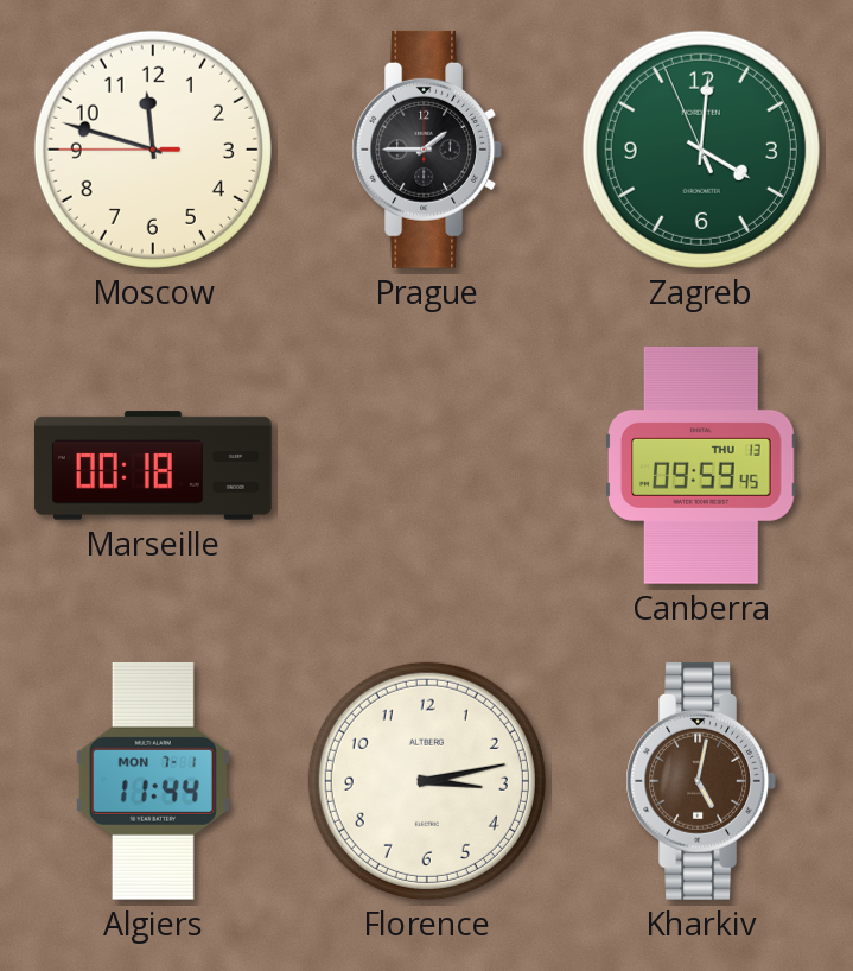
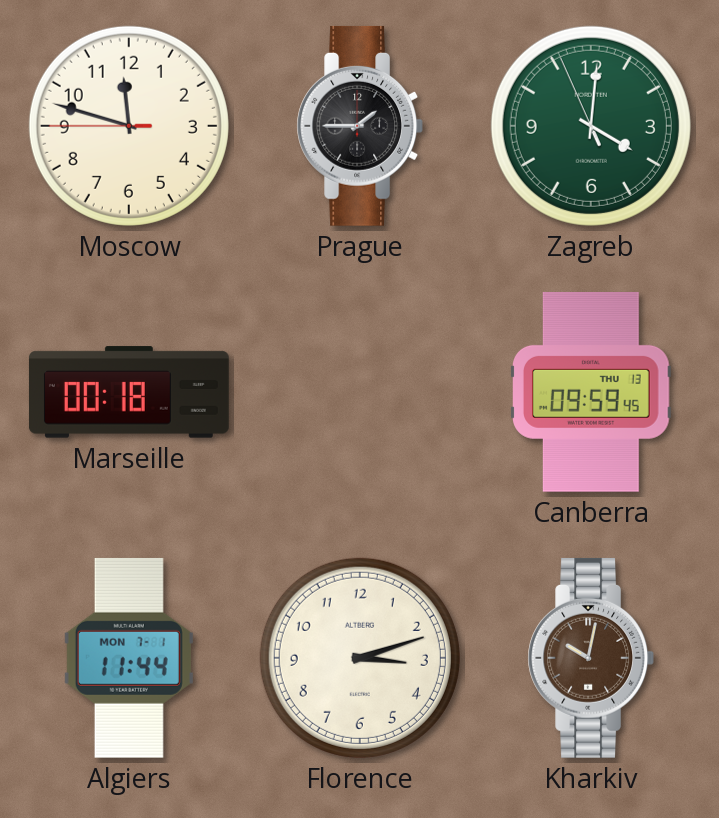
Florence: 3:13 -> 3:12 (360, 658)
Kharkiv: 5:02 -> 10:02 (590, 658)
